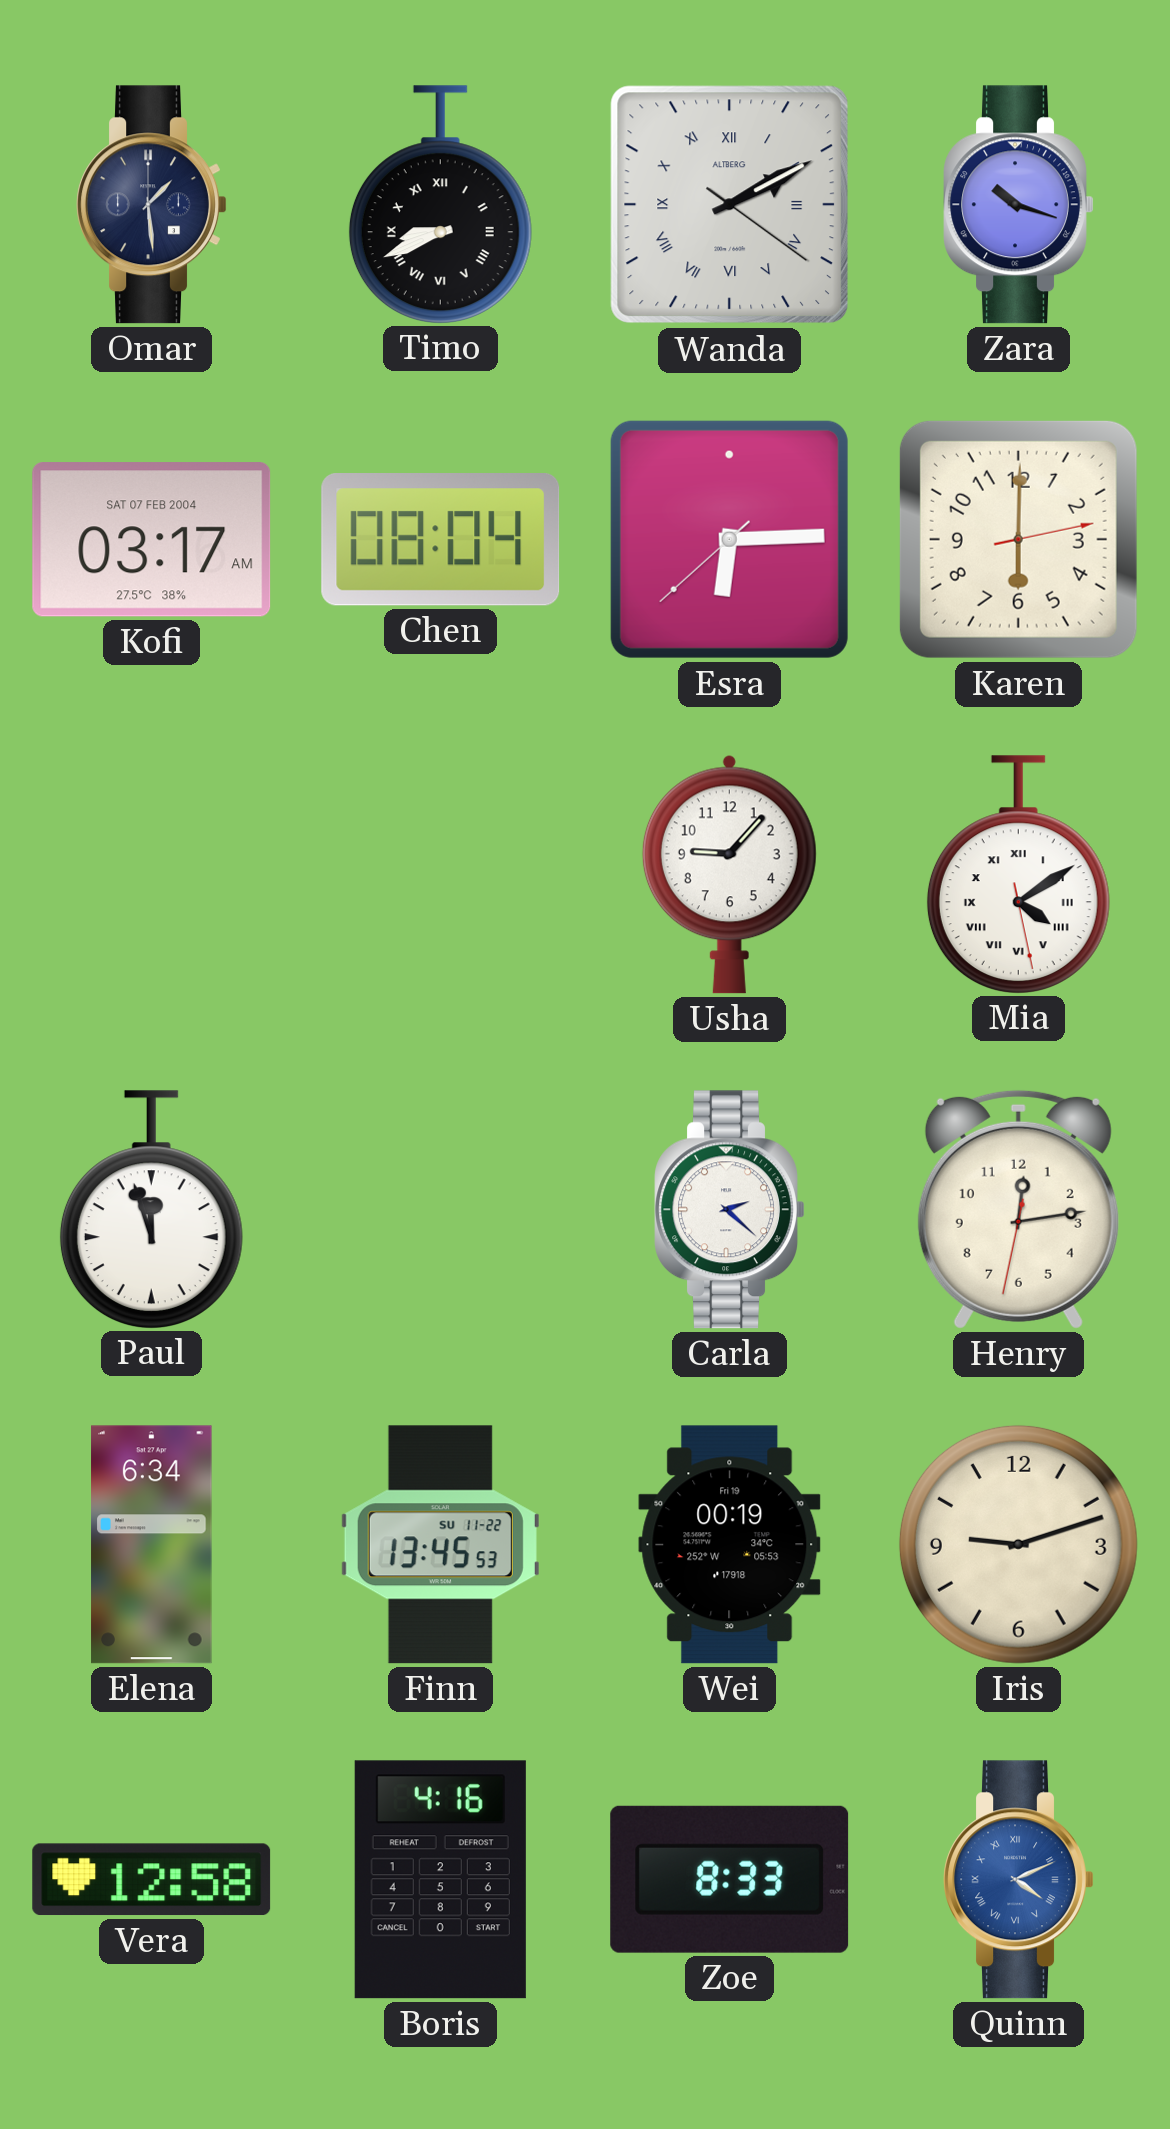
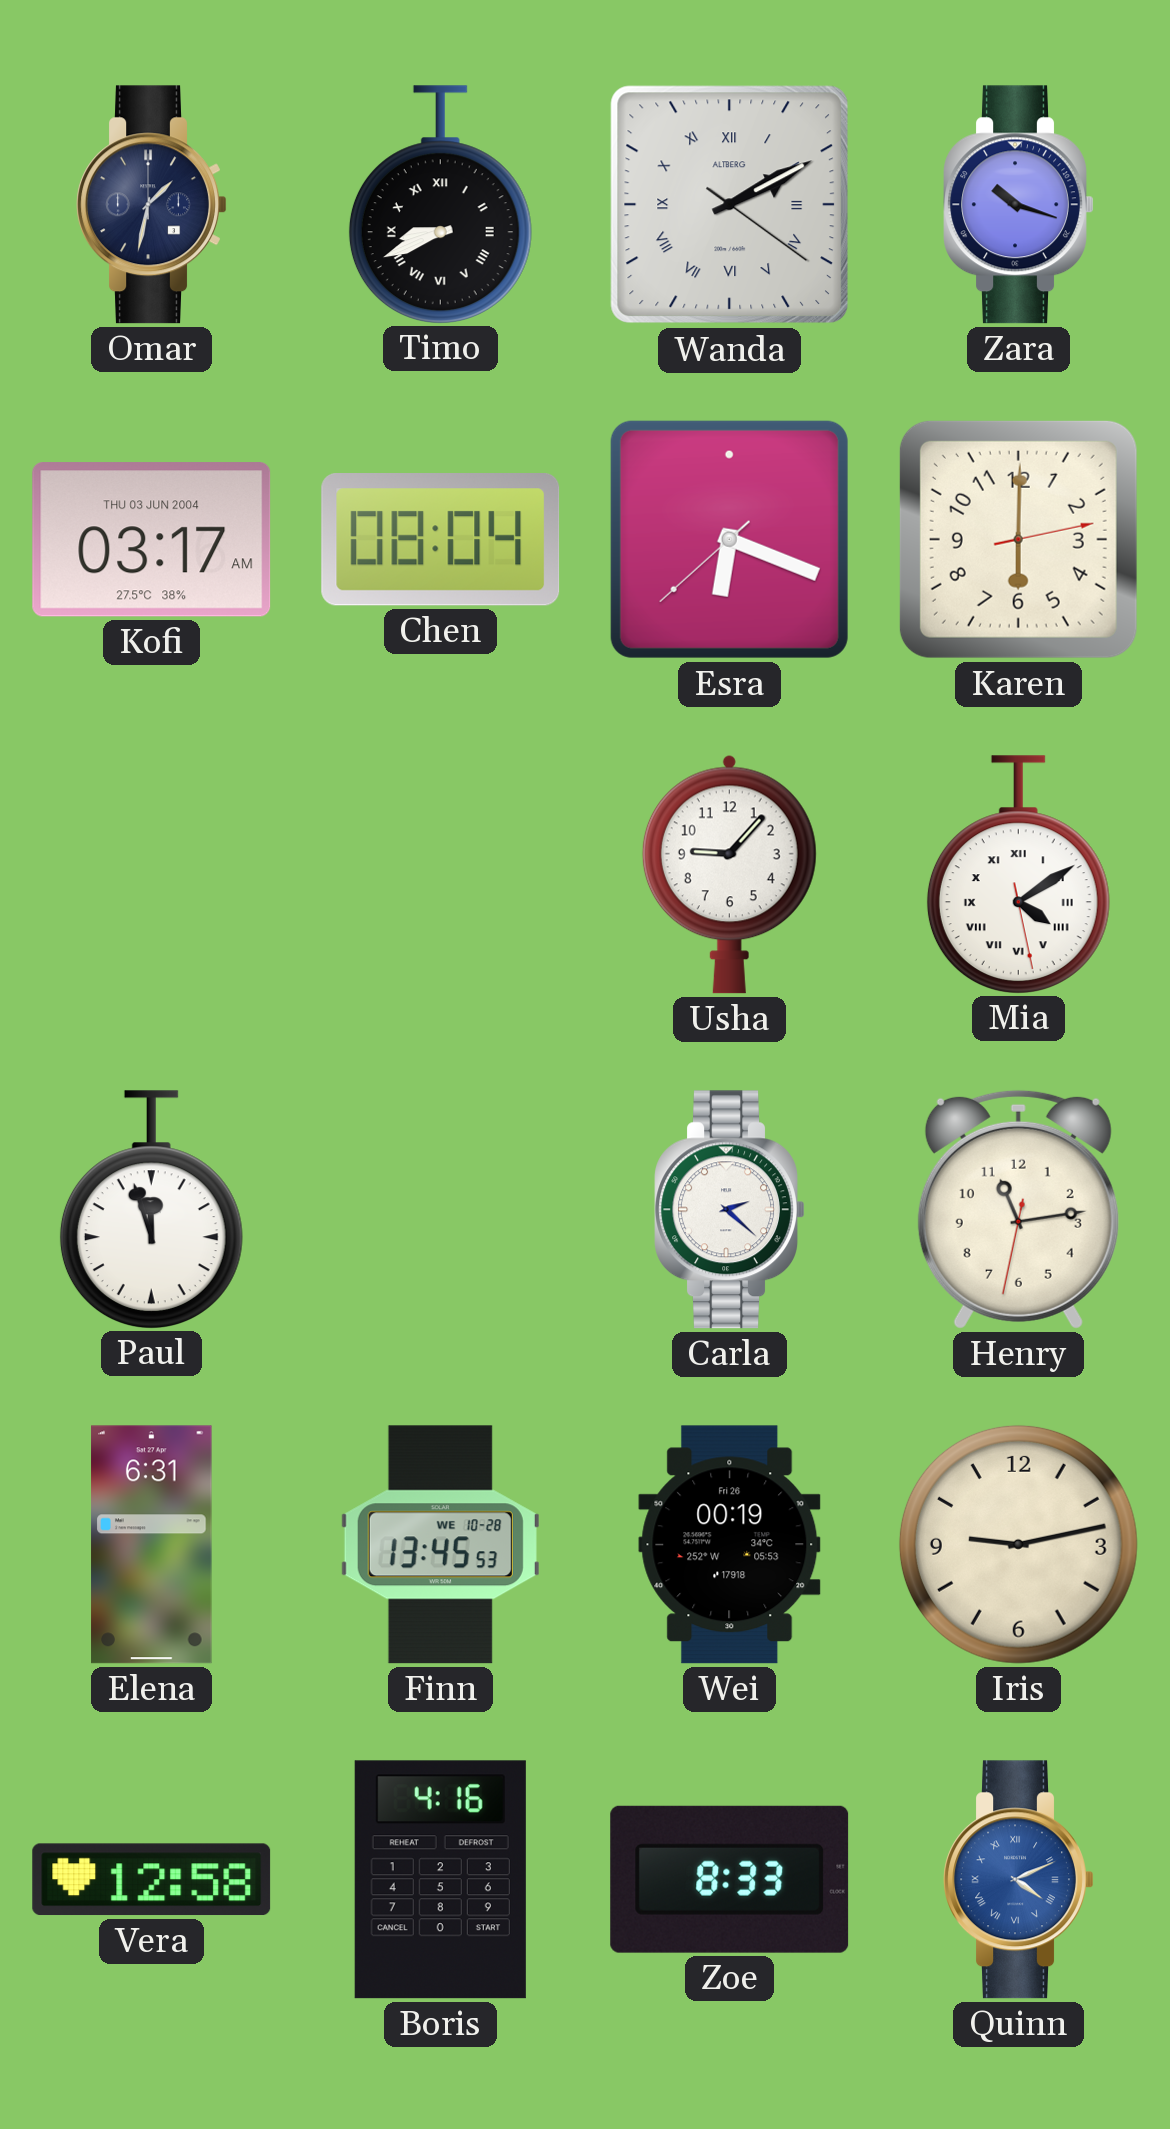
Omar: 1:29 -> 1:32 (152, 205)
Kofi date: SAT 07 FEB 2004 -> THU 03 JUN 2004 (152, 540)
Esra: 6:14 -> 6:18 (729, 539)
Henry: 12:13 -> 11:13 (1018, 1209)
Elena: 6:34 -> 6:31 (152, 1545)
Finn date: SU 11-22 -> WE 10-28 (440, 1545)
Wei date: Fri 19 -> Fri 26 (730, 1545)
Iris: 9:12 -> 9:13 (1018, 1544)
